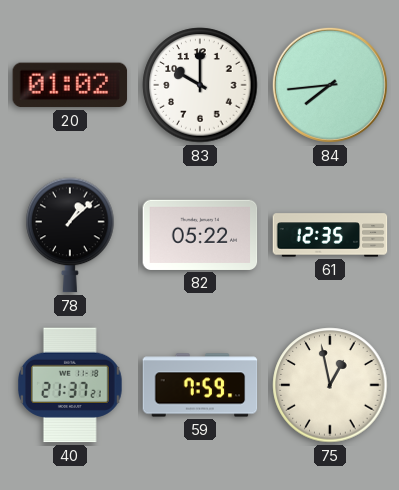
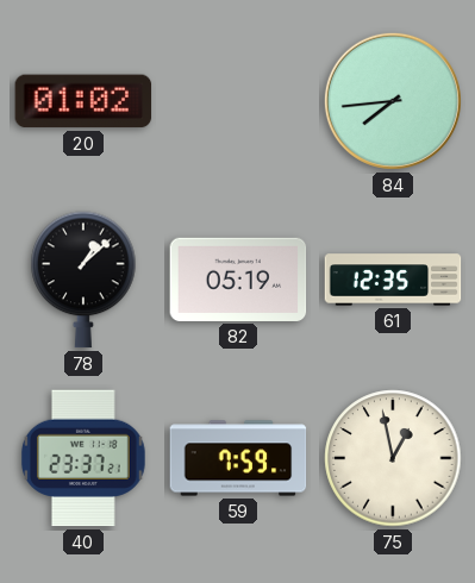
83: 10:00 -> none (200, 85)
82: 05:22 -> 05:19 (238, 280)
40: 21:37 -> 23:37 (85, 458)
